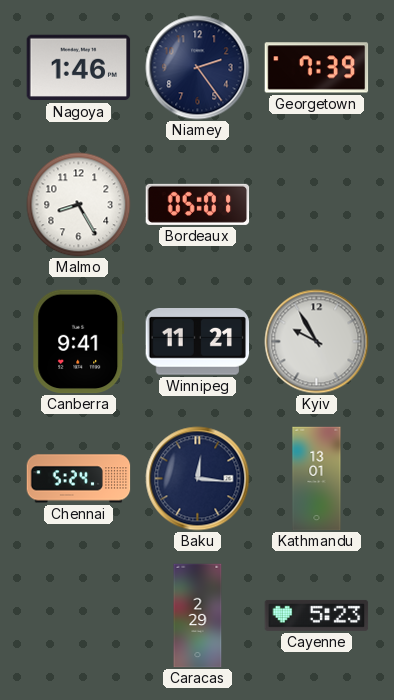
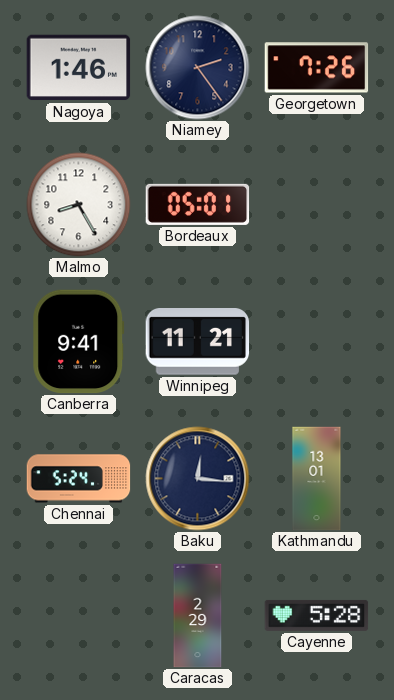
Georgetown: 7:39 -> 7:26 (317, 68)
Kyiv: 9:55 -> none (317, 342)
Cayenne: 5:23 -> 5:28 (317, 615)
